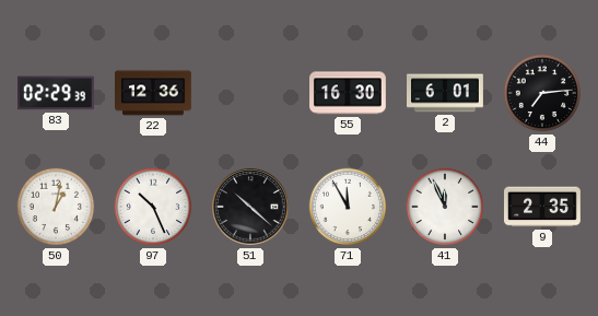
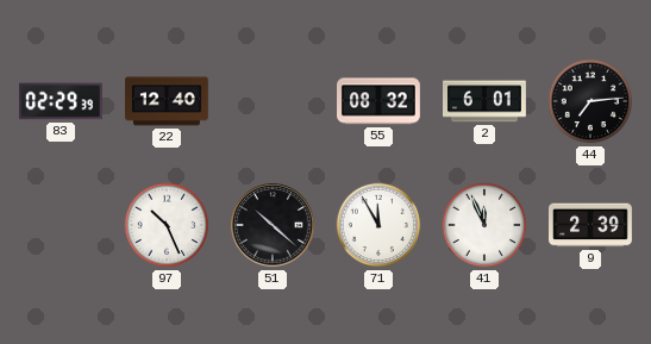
22: 12:36 -> 12:40 (168, 101)
55: 16:30 -> 08:32 (380, 101)
50: 1:02 -> none (56, 207)
9: 2:35 -> 2:39 (591, 225)
